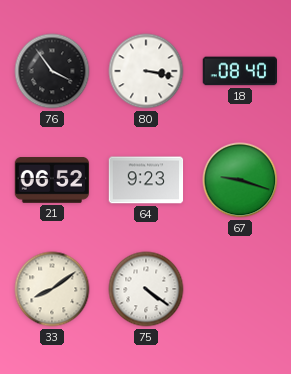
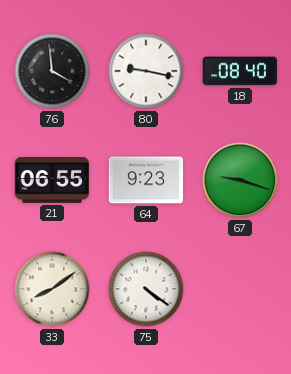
76: 3:54 -> 3:59 (52, 71)
80: 3:17 -> 9:17 (146, 71)
21: 06:52 -> 06:55 (52, 181)
